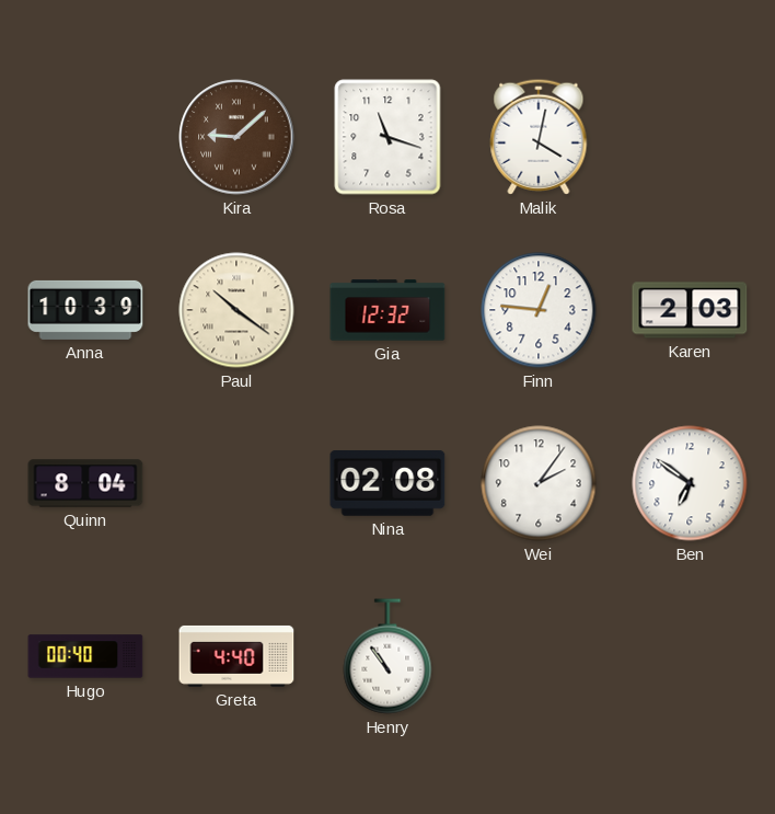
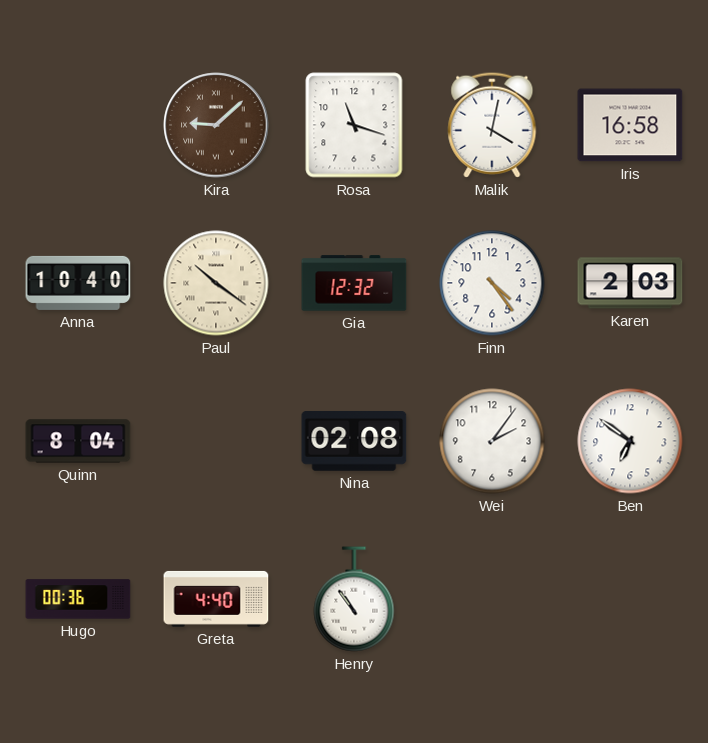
Iris: none -> 16:58 (630, 125)
Anna: 10:39 -> 10:40 (78, 283)
Finn: 12:46 -> 4:24 (492, 283)
Hugo: 00:40 -> 00:36 (78, 599)
